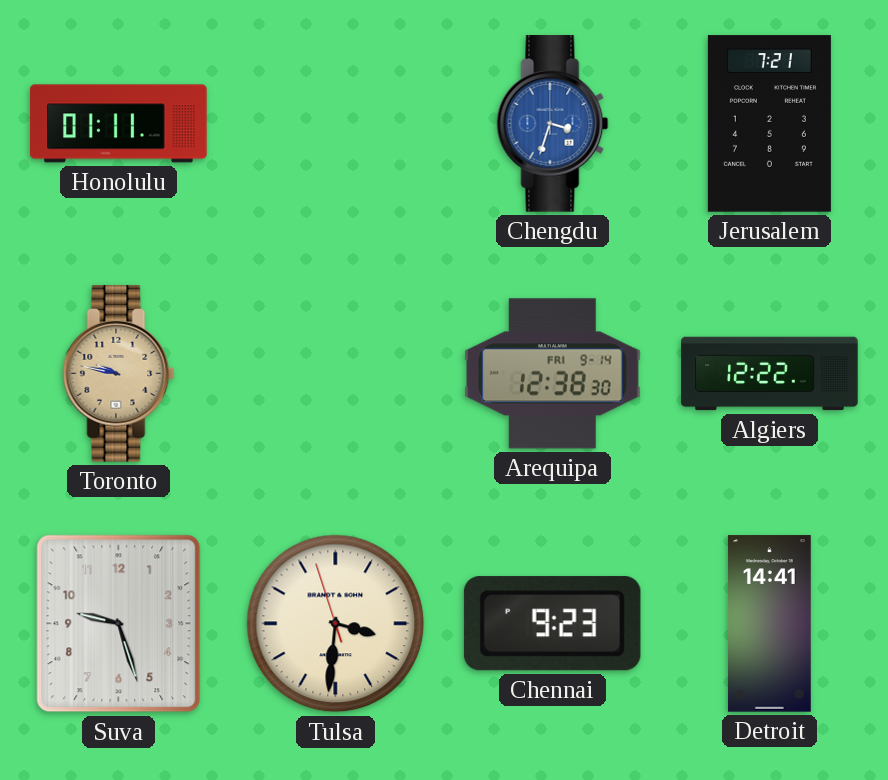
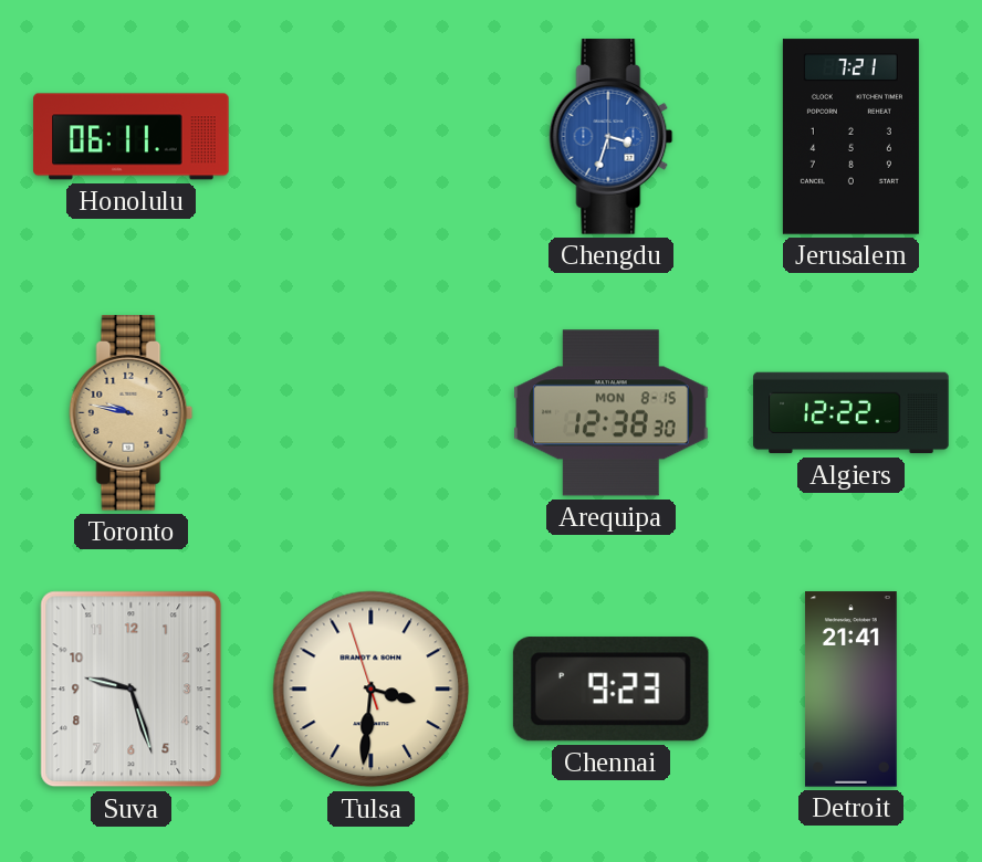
Honolulu: 01:11 -> 06:11 (132, 137)
Arequipa date: FRI 9-14 -> MON 8-15 (612, 413)
Detroit: 14:41 -> 21:41 (850, 690)
